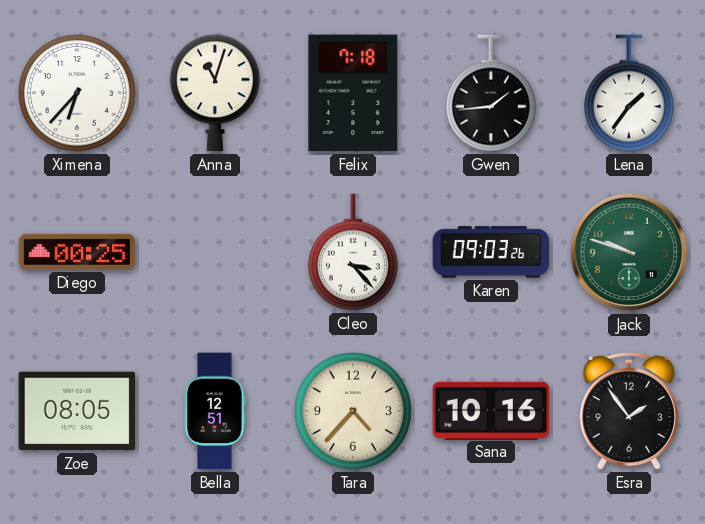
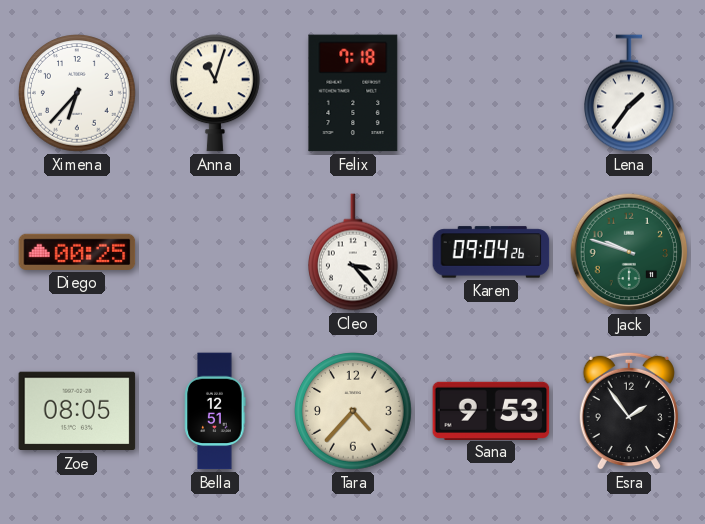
Gwen: 1:44 -> none (492, 93)
Karen: 09:03 -> 09:04 (491, 252)
Sana: 10:16 -> 9:53 (491, 410)
